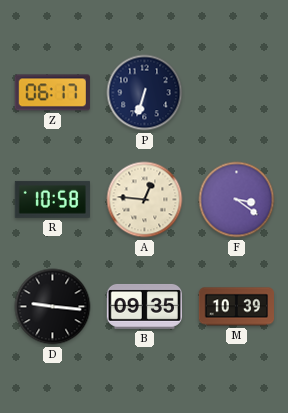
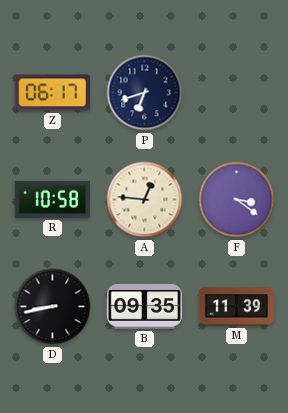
P: 6:33 -> 6:42 (145, 93)
D: 9:16 -> 8:43 (53, 307)
M: 10:39 -> 11:39 (236, 307)
